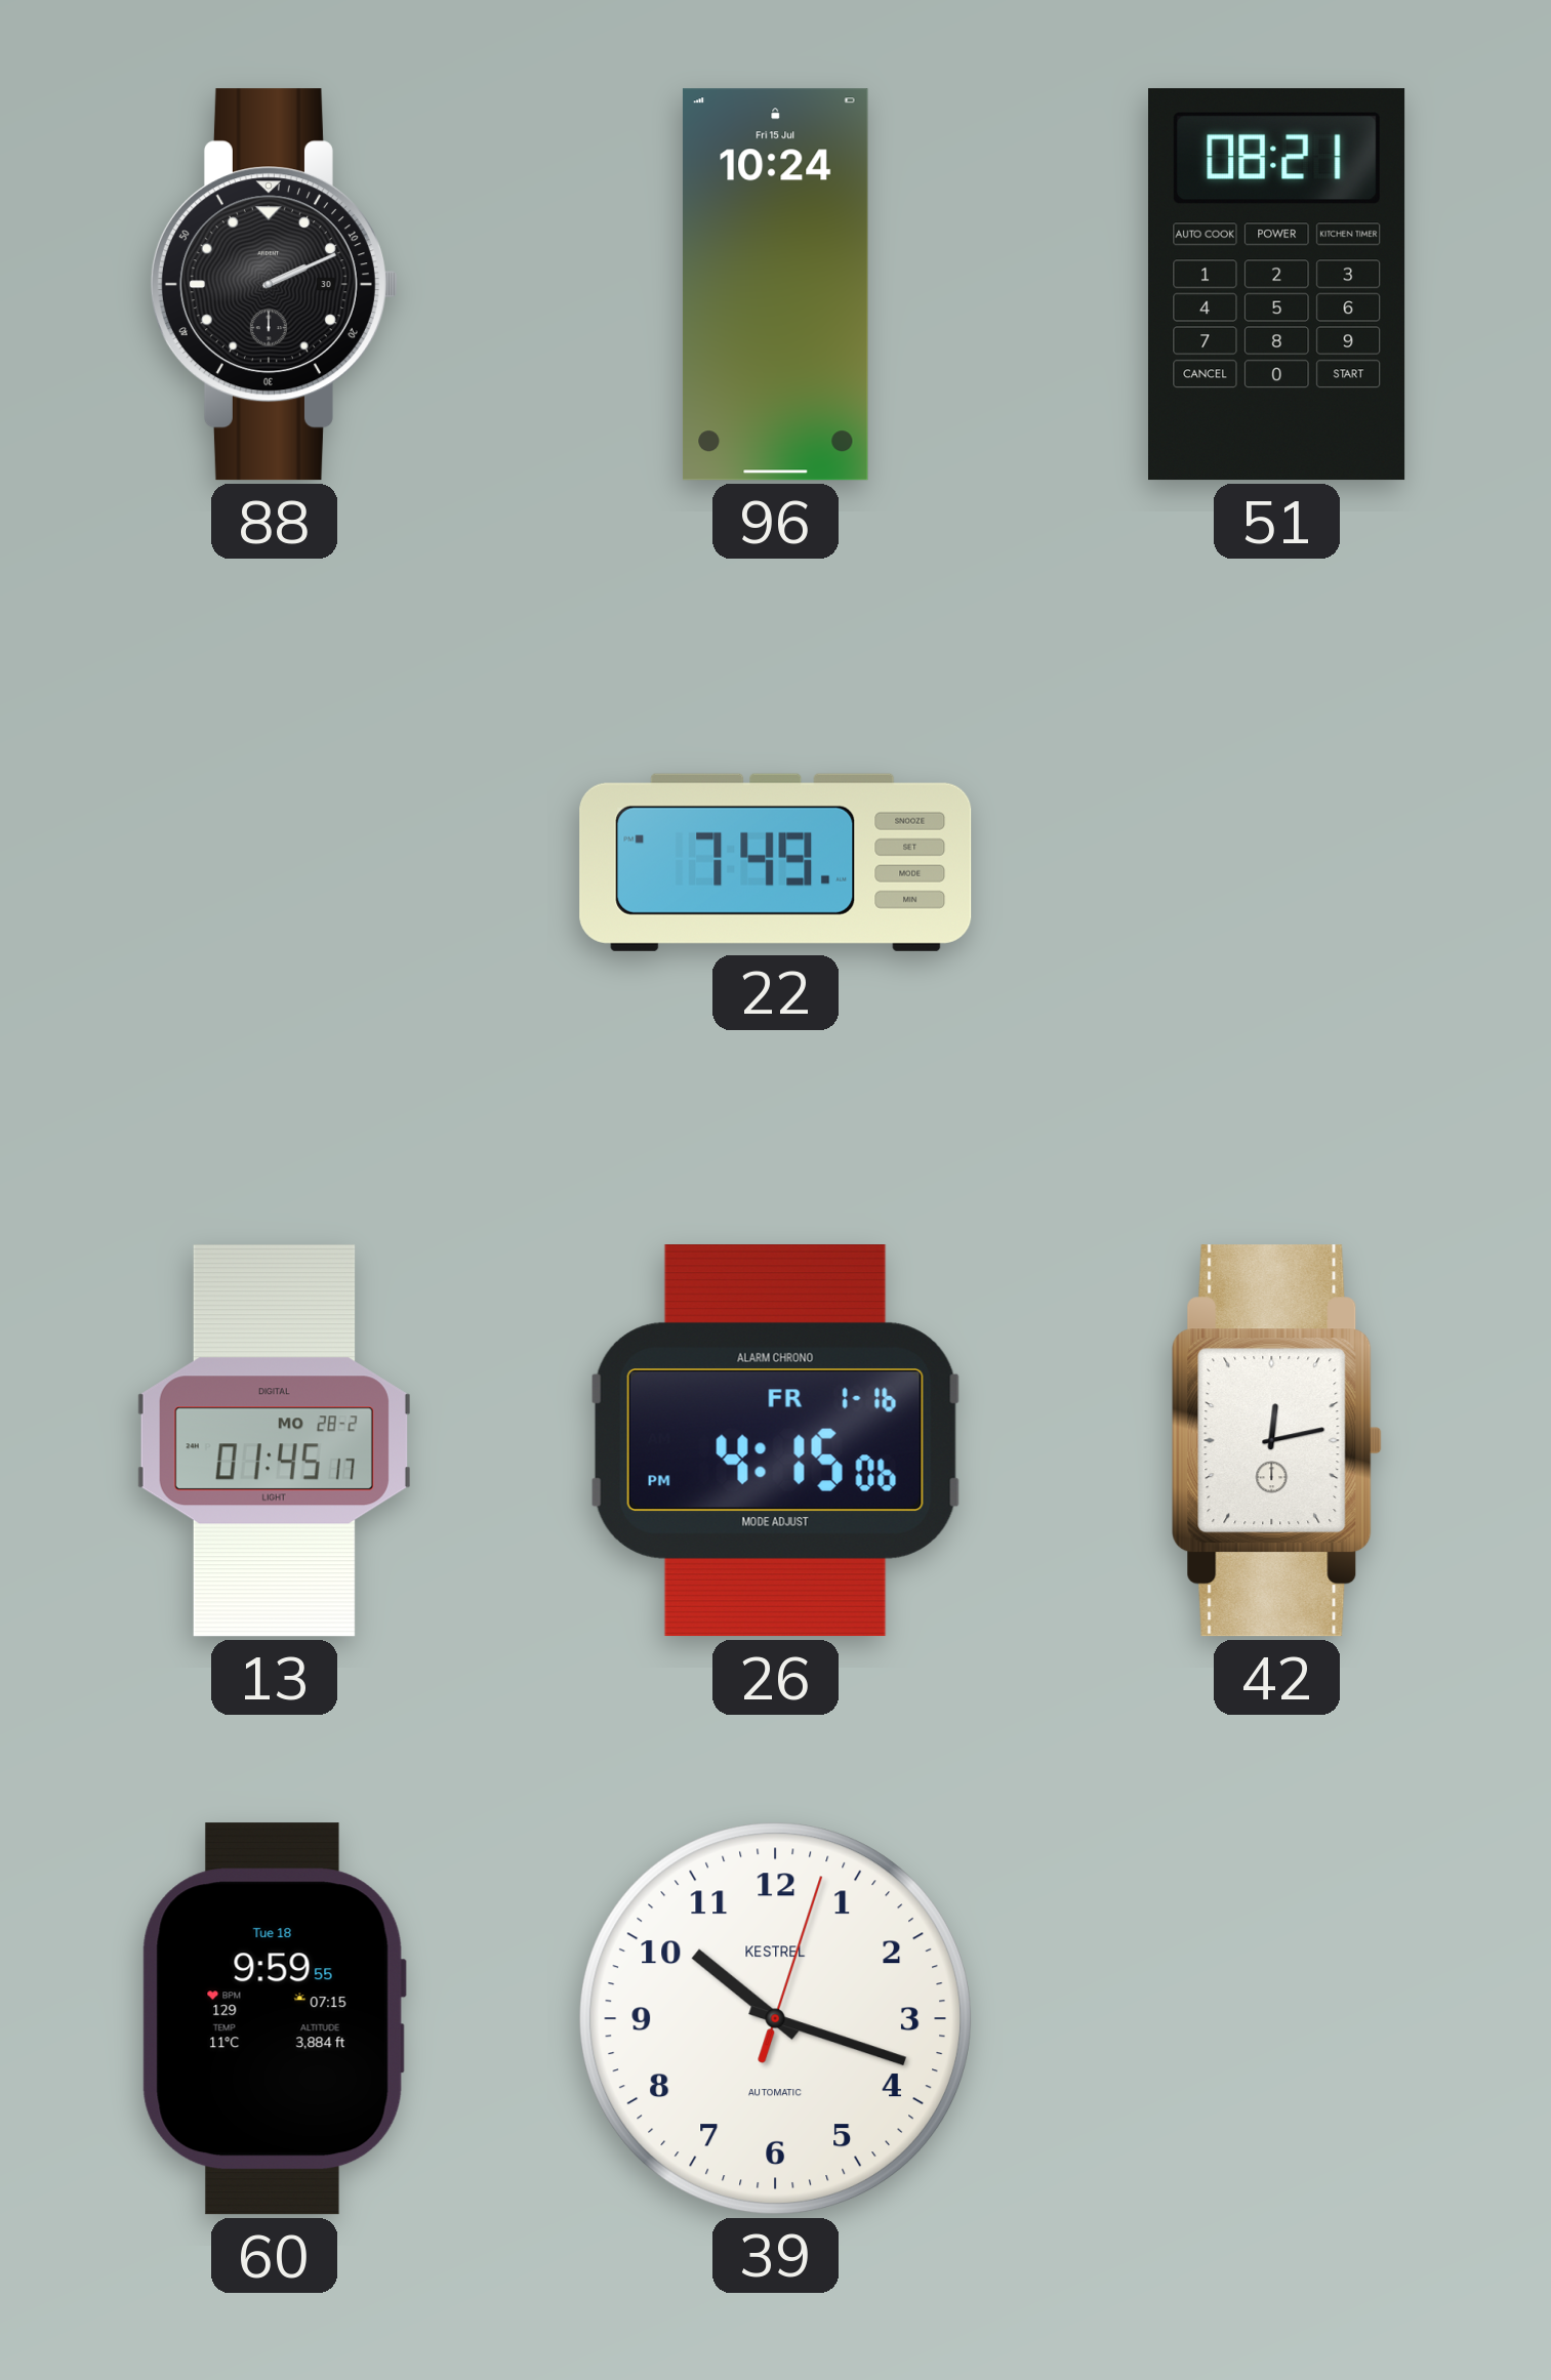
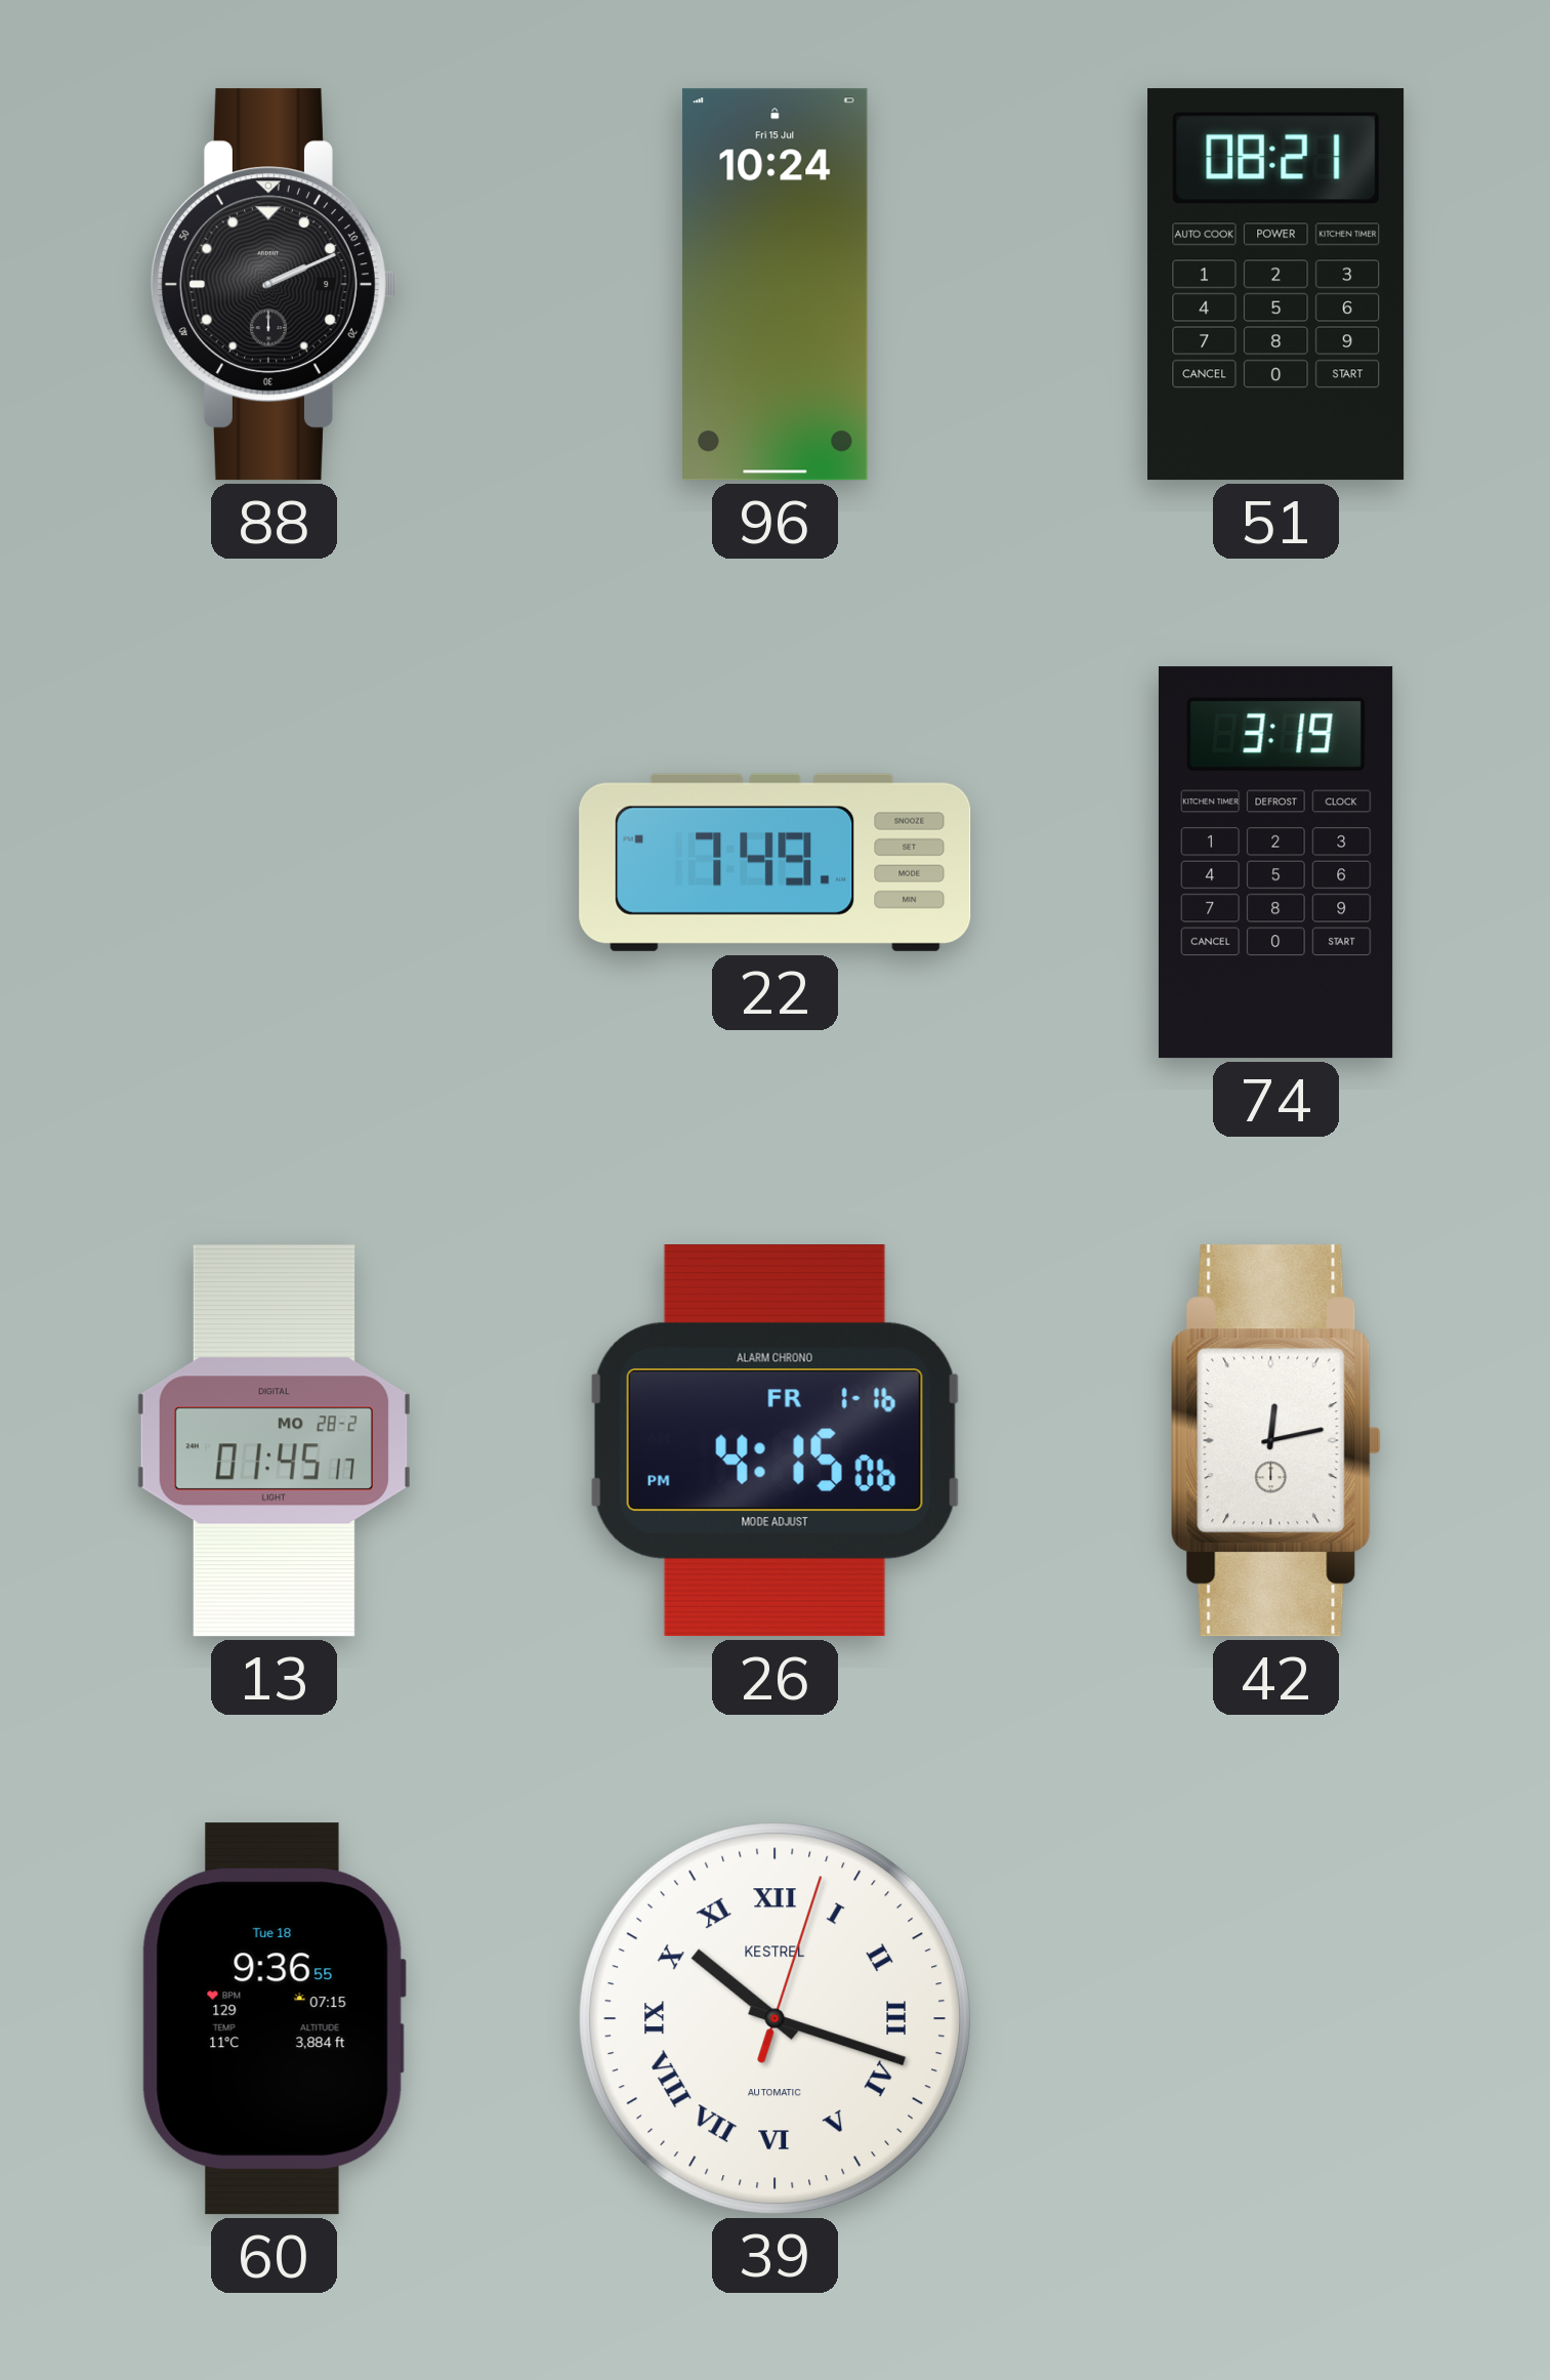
88 date: 30 -> 9 (274, 285)
74: none -> 3:19 (1275, 863)
60: 9:59 -> 9:36 (274, 2019)
39 numerals: Arabic -> Roman (774, 2018)
